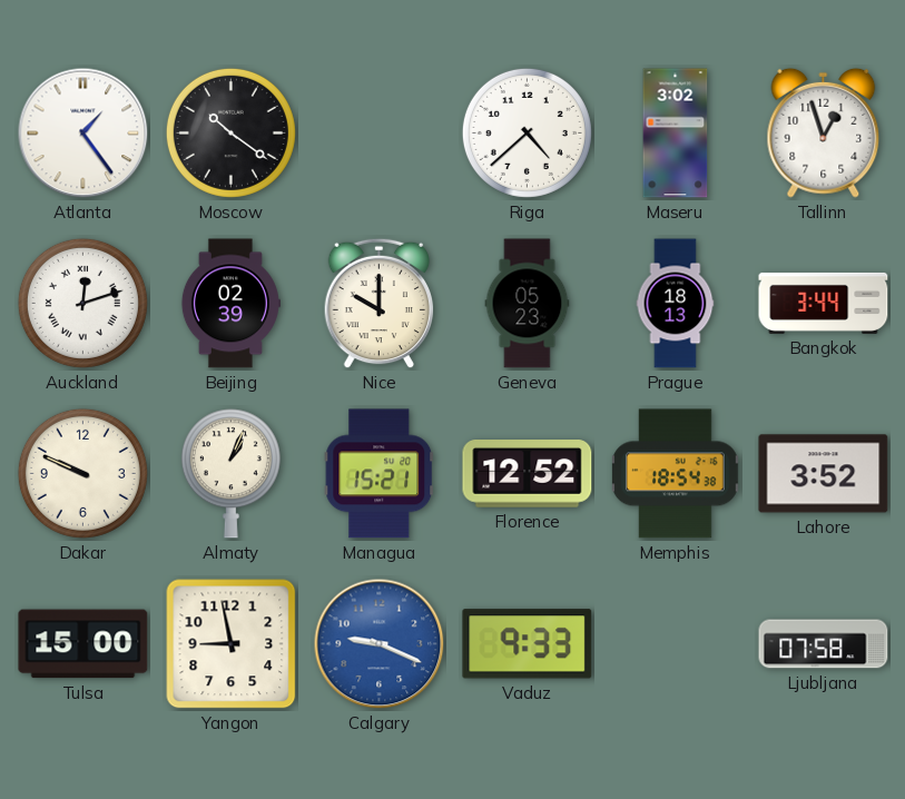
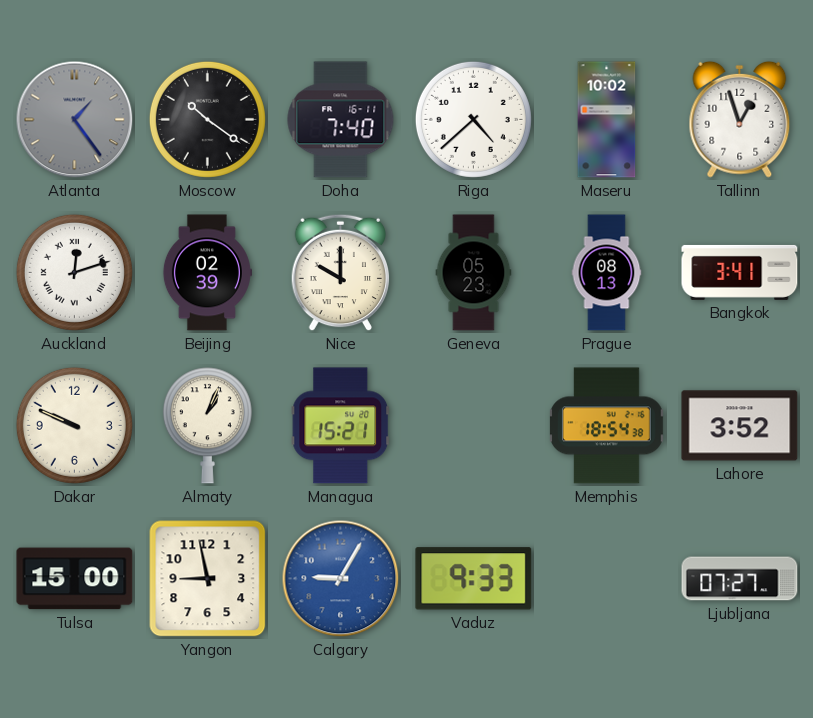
Atlanta dial: white -> grey (75, 120)
Doha: none -> 7:40 (341, 120)
Maseru: 3:02 -> 10:02 (607, 120)
Prague: 18:13 -> 08:13 (607, 273)
Bangkok: 3:44 -> 3:41 (740, 272)
Florence: 12:52 -> none (528, 474)
Calgary: 9:19 -> 9:05 (341, 579)
Ljubljana: 07:58 -> 07:27 (740, 579)
